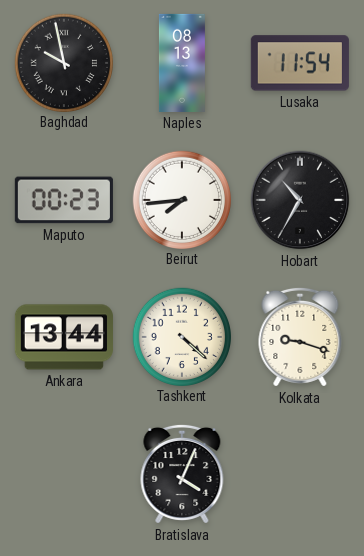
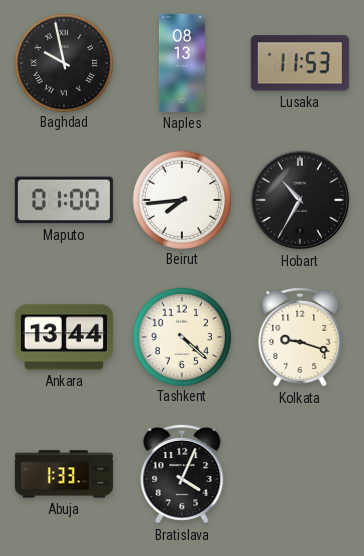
Lusaka: 11:54 -> 11:53 (300, 63)
Maputo: 00:23 -> 01:00 (64, 200)
Abuja: none -> 1:33 (64, 474)
